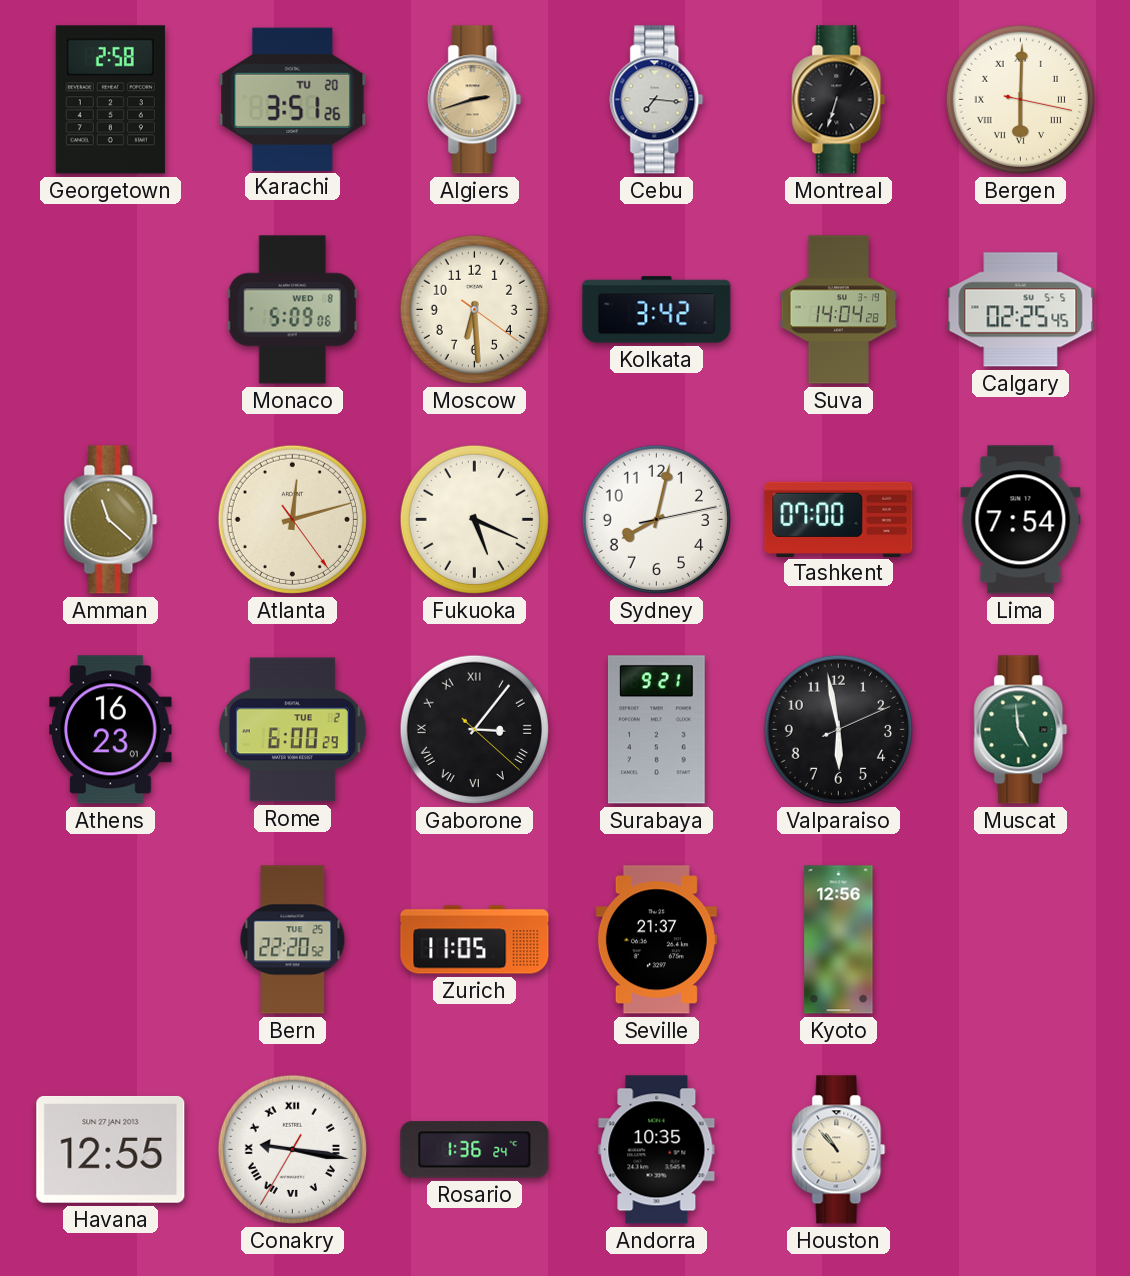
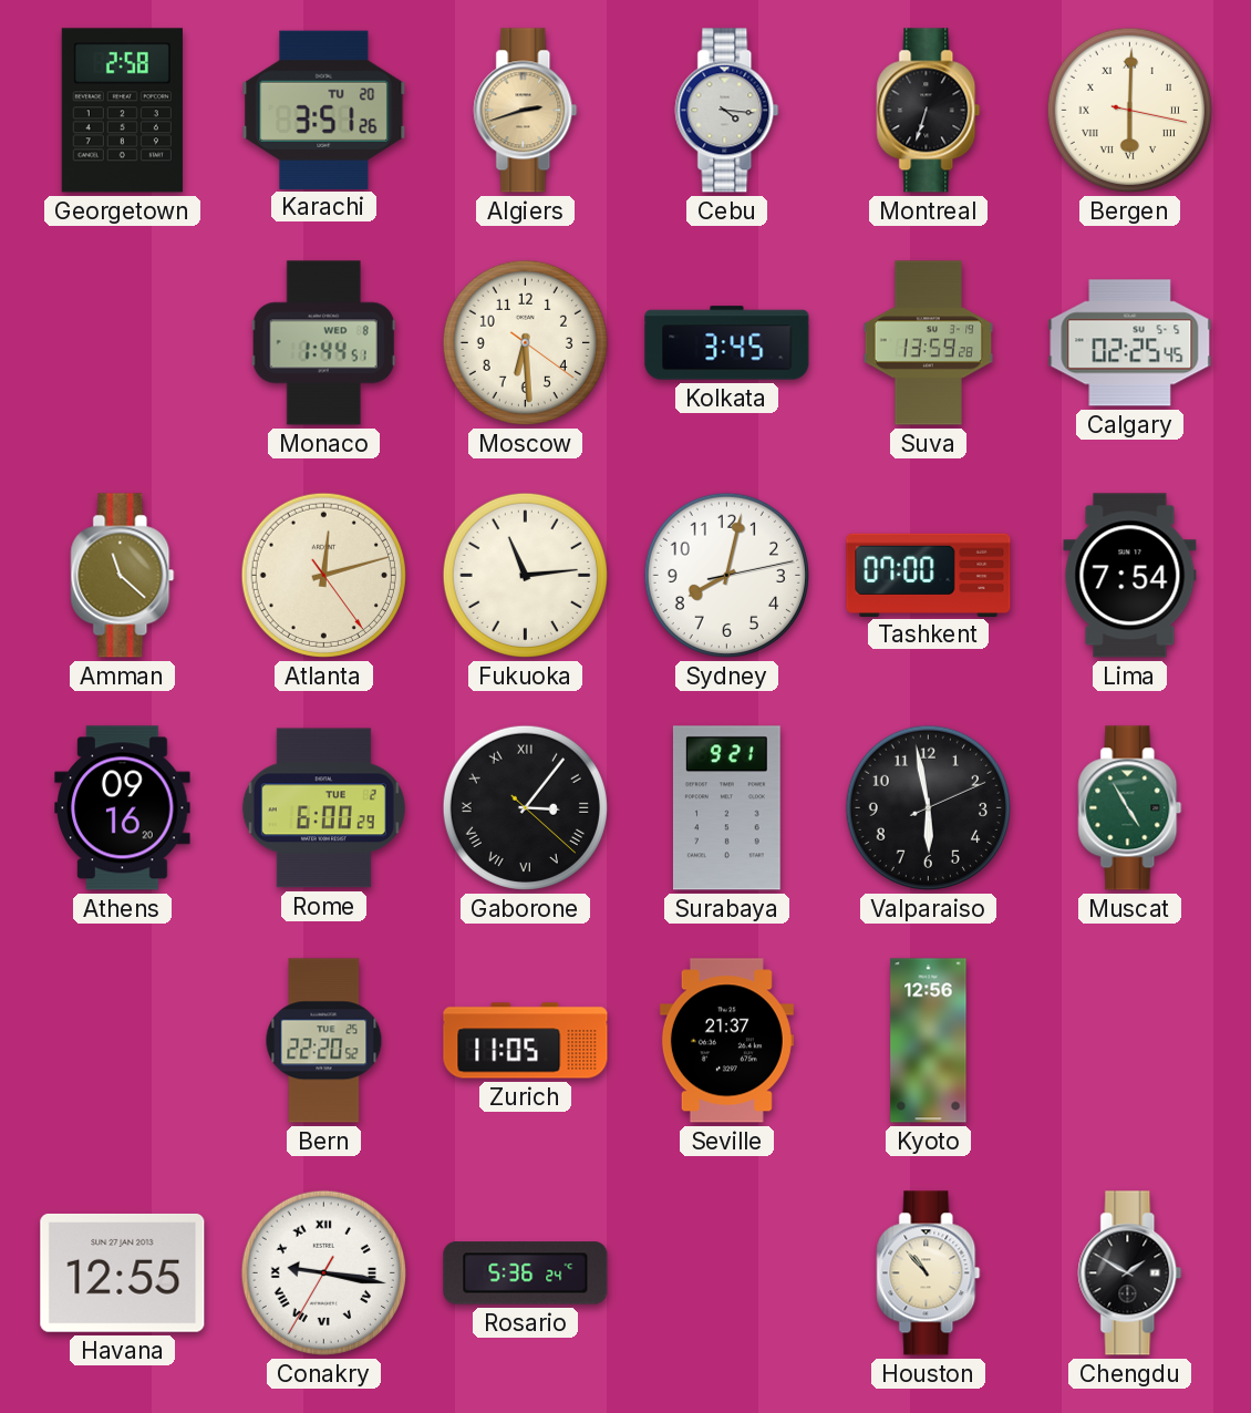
Cebu: 7:16 -> 4:16 (727, 111)
Monaco: 5:09 -> 1:44 (323, 343)
Kolkata: 3:42 -> 3:45 (727, 343)
Suva: 14:04 -> 13:59 (929, 343)
Fukuoka: 5:19 -> 11:14 (525, 575)
Athens: 16:23 -> 09:16 (123, 808)
Muscat: 4:59 -> 4:55 (1130, 808)
Rosario: 1:36 -> 5:36 (526, 1273)
Andorra: 10:35 -> none (657, 1150)
Chengdu: none -> 1:50 (1130, 1273)
